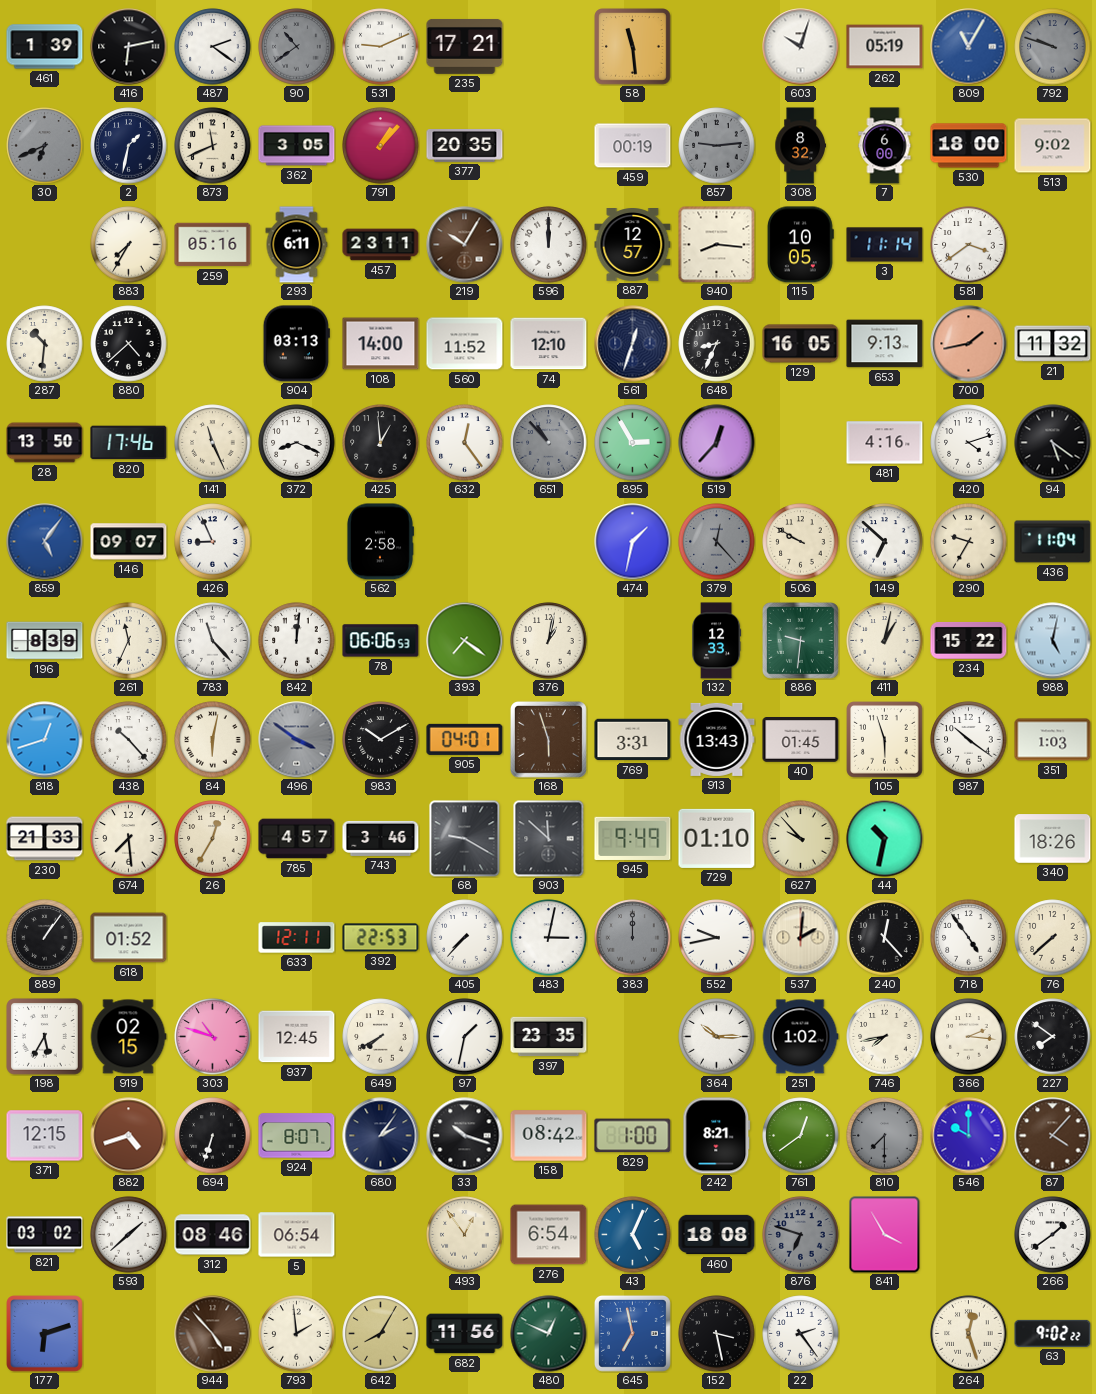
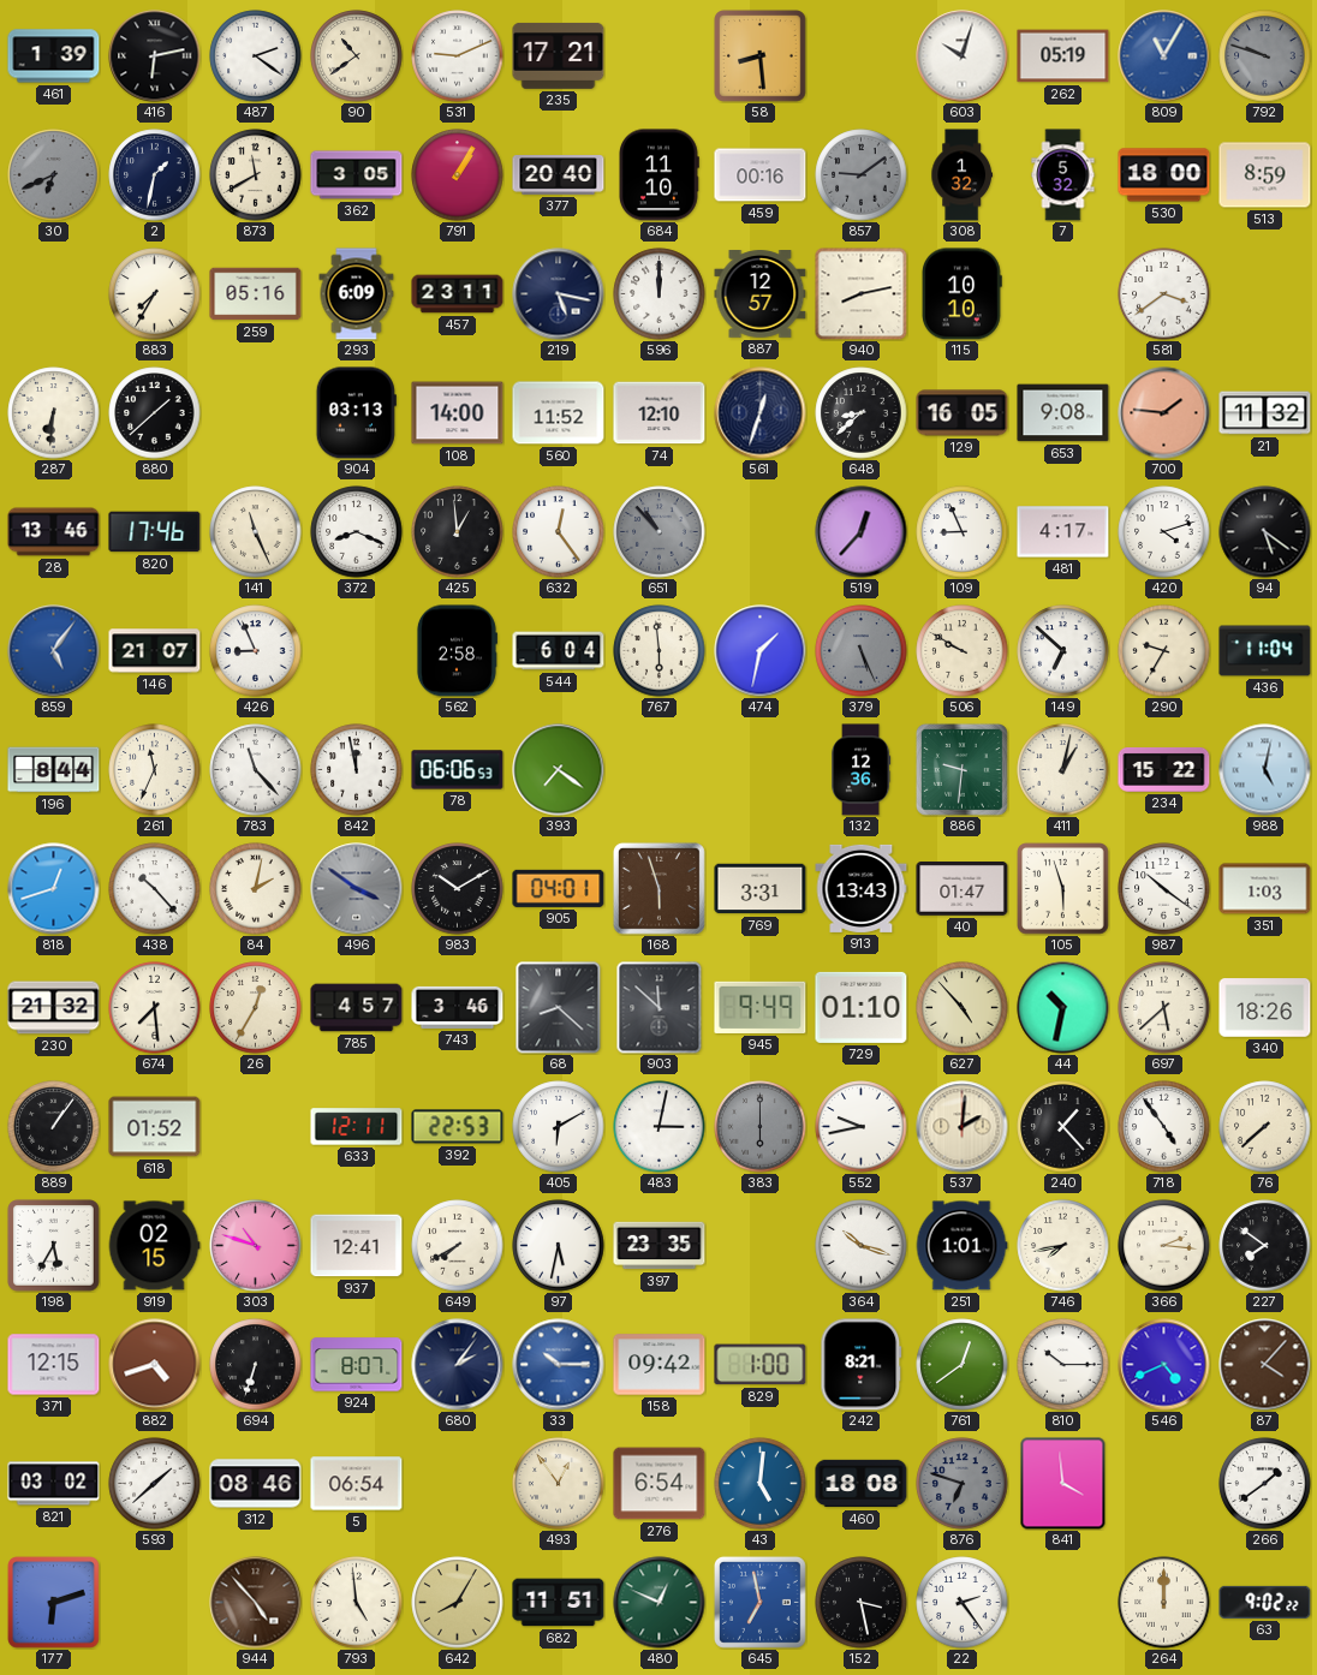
90 dial: grey -> cream (357, 56)
58: 11:29 -> 8:29 (761, 56)
873: 11:41 -> 11:40 (256, 175)
791: 1:07 -> 1:05 (458, 175)
377: 20:35 -> 20:40 (559, 175)
684: none -> 11:10 (660, 175)
459: 00:19 -> 00:16 (761, 175)
857: 9:14 -> 9:09 (862, 175)
308: 8:32 -> 1:32 (961, 175)
7: 6:00 -> 5:32 (1063, 175)
513: 9:02 -> 8:59 (1265, 175)
293: 6:11 -> 6:09 (357, 294)
219: 10:05 -> 5:17 (559, 294)
219 dial: brown -> navy (559, 294)
940: 8:16 -> 8:13 (860, 293)
115: 10:05 -> 10:10 (961, 294)
3: 11:14 -> none (885, 245)
287: 10:31 -> 6:31 (54, 413)
880: 4:38 -> 1:38 (155, 413)
648: 8:34 -> 8:38 (862, 413)
653: 9:13 -> 9:08 (1063, 413)
700: 1:43 -> 1:46 (1164, 413)
28: 13:50 -> 13:46 (54, 532)
895: 2:55 -> none (633, 443)
109: none -> 8:56 (963, 532)
481: 4:16 -> 4:17 (1063, 532)
146: 09:07 -> 21:07 (155, 651)
544: none -> 6:04 (559, 651)
767: none -> 5:59 (660, 651)
379: 12:23 -> 5:26 (862, 651)
196: 8:39 -> 8:44 (54, 770)
842: 12:01 -> 11:58 (357, 770)
376: 1:02 -> none (549, 641)
132: 12:33 -> 12:36 (862, 770)
84: 6:02 -> 2:02 (256, 889)
40: 01:45 -> 01:47 (963, 889)
230: 21:33 -> 21:32 (54, 1008)
68: 9:20 -> 8:22 (559, 1008)
627: 9:53 -> 4:53 (963, 1008)
697: none -> 5:38 (1164, 1008)
405: 7:37 -> 6:10 (559, 1127)
383: 12:00 -> 6:00 (761, 1127)
240: 12:23 -> 1:23 (1063, 1127)
937: 12:45 -> 12:41 (357, 1246)
97: 1:32 -> 5:32 (559, 1246)
364: 10:15 -> 10:18 (862, 1246)
251: 1:02 -> 1:01 (961, 1246)
33: 10:18 -> 10:15 (559, 1365)
33 dial: black -> blue (559, 1365)
158: 08:42 -> 09:42 (660, 1365)
810: 7:30 -> 10:15 (1063, 1365)
810 dial: grey -> white (1063, 1365)
546: 10:00 -> 4:41 (1164, 1365)
43: 5:04 -> 5:01 (761, 1484)
841: 3:55 -> 3:59 (1063, 1484)
793: 1:59 -> 4:59 (357, 1603)
682: 11:56 -> 11:51 (559, 1603)
264: 12:27 -> 12:00 (1164, 1603)
